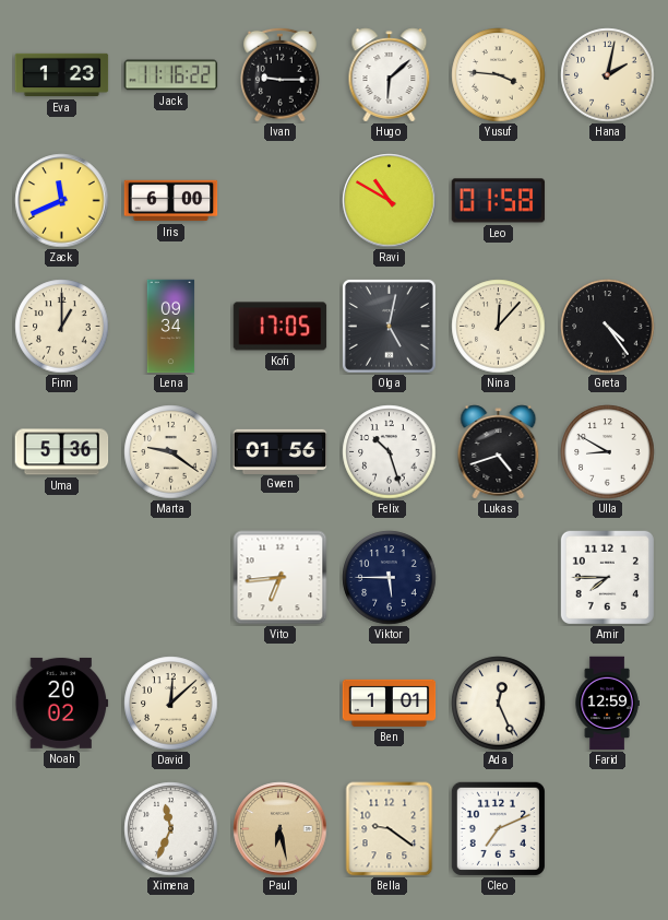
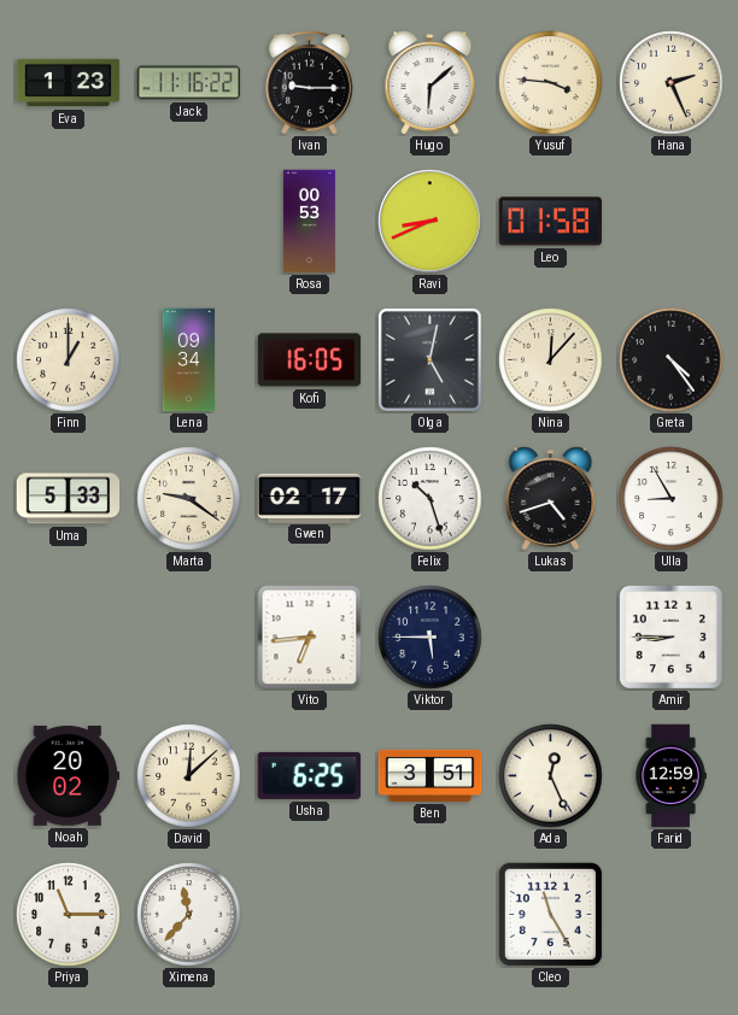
Hana: 2:02 -> 2:26 (672, 83)
Zack: 11:41 -> none (62, 201)
Iris: 6:00 -> none (171, 201)
Rosa: none -> 00:53 (309, 222)
Ravi: 10:50 -> 8:41 (430, 222)
Kofi: 17:05 -> 16:05 (310, 360)
Uma: 5:36 -> 5:33 (69, 499)
Gwen: 01:56 -> 02:17 (310, 498)
Ulla: 8:50 -> 8:55 (672, 499)
Amir: 7:45 -> 8:45 (670, 636)
Usha: none -> 6:25 (310, 775)
Ben: 1:01 -> 3:51 (430, 775)
Priya: none -> 11:15 (69, 915)
Ximena: 11:34 -> 11:37 (189, 915)
Paul: 6:28 -> none (281, 829)
Bella: 9:21 -> none (390, 829)
Cleo: 7:11 -> 11:25 (550, 914)
